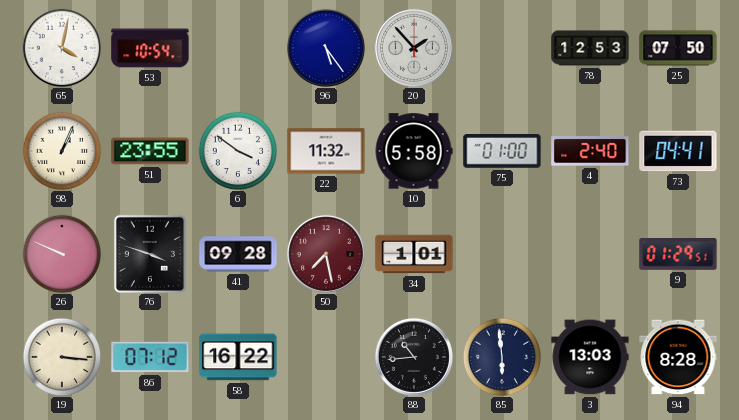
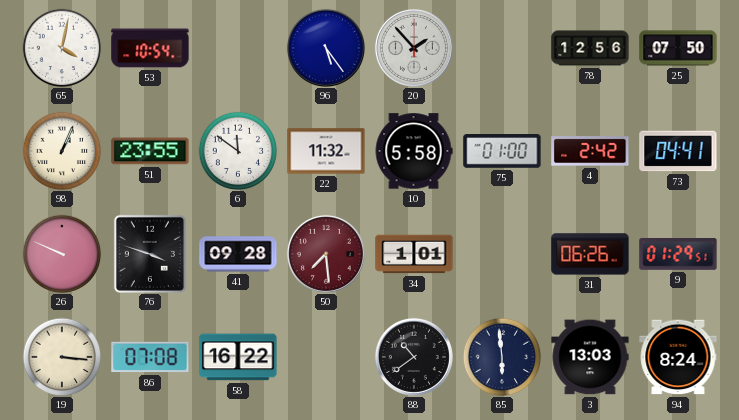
78: 12:53 -> 12:56 (590, 48)
6: 3:51 -> 11:51 (238, 151)
4: 2:40 -> 2:42 (590, 151)
50: 7:28 -> 7:29 (326, 254)
31: none -> 06:26 (590, 254)
86: 07:12 -> 07:08 (150, 357)
88: 10:44 -> 10:39 (414, 357)
94: 8:28 -> 8:24 (678, 357)
